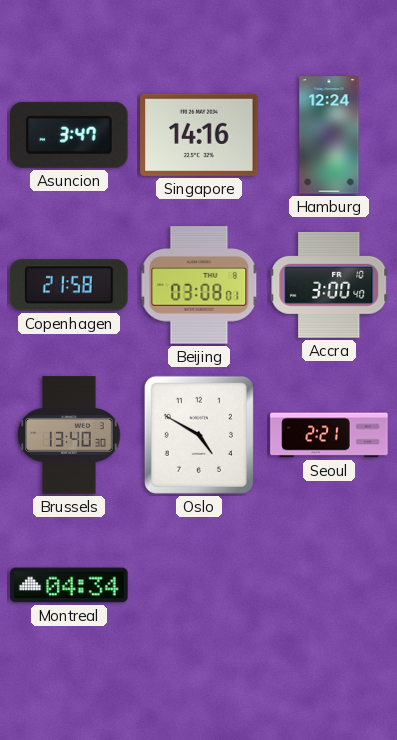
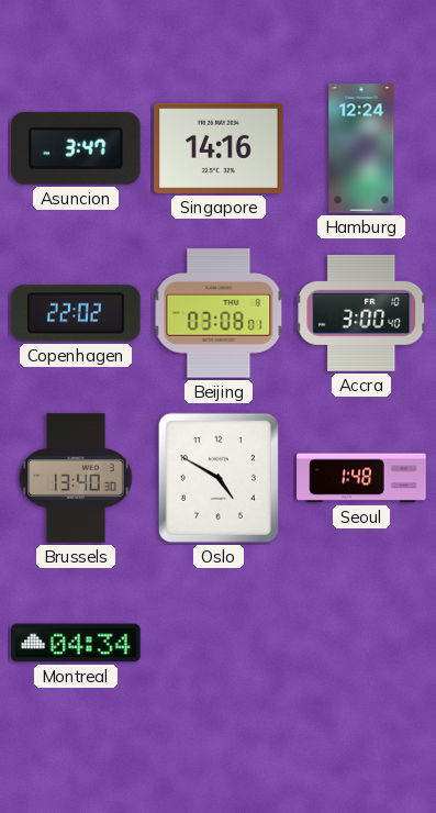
Copenhagen: 21:58 -> 22:02 (76, 313)
Seoul: 2:21 -> 1:48 (361, 478)
